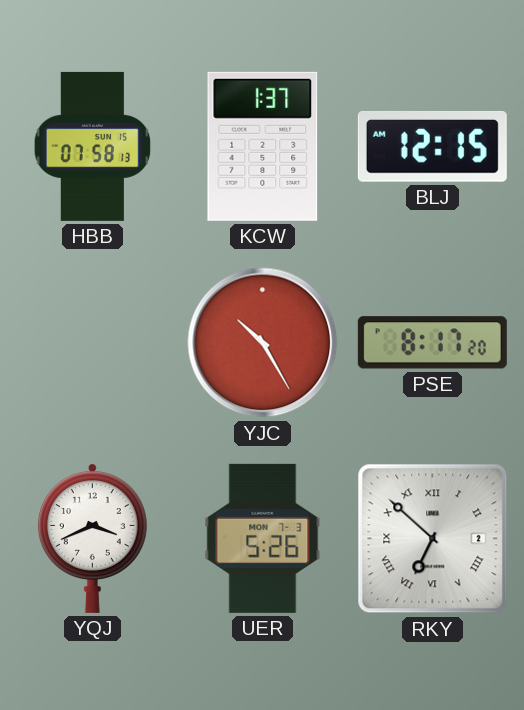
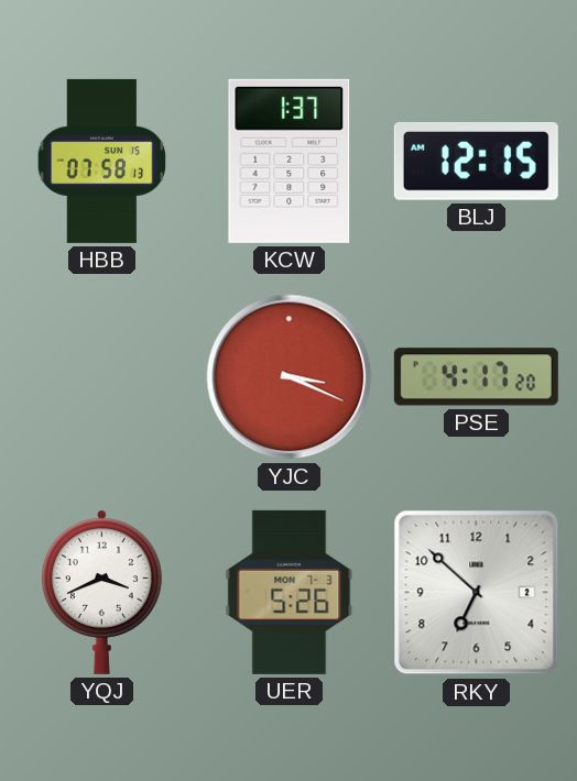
YJC: 10:25 -> 3:19 (290, 377)
PSE: 8:17 -> 4:17 (476, 377)
RKY numerals: Roman -> Arabic (477, 593)
